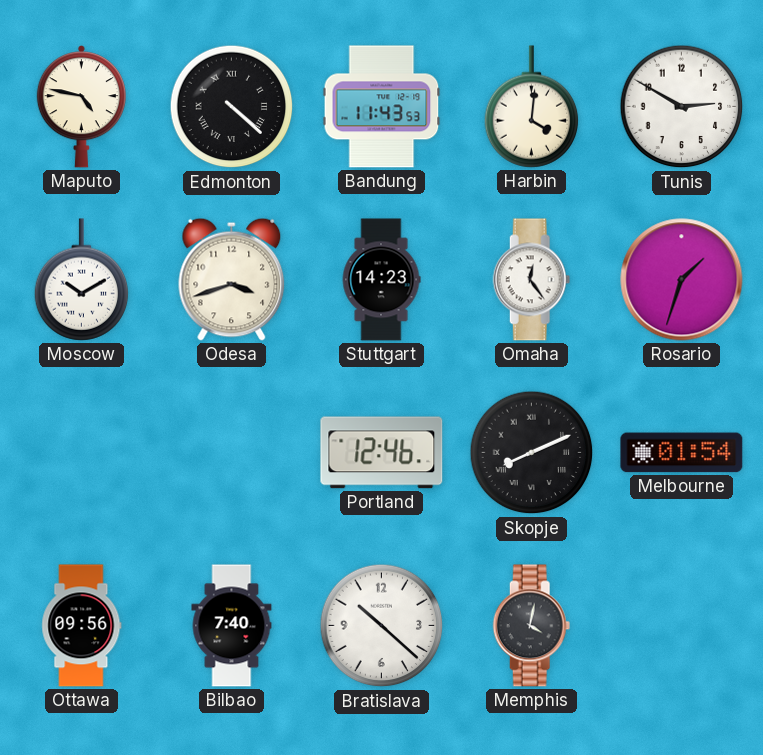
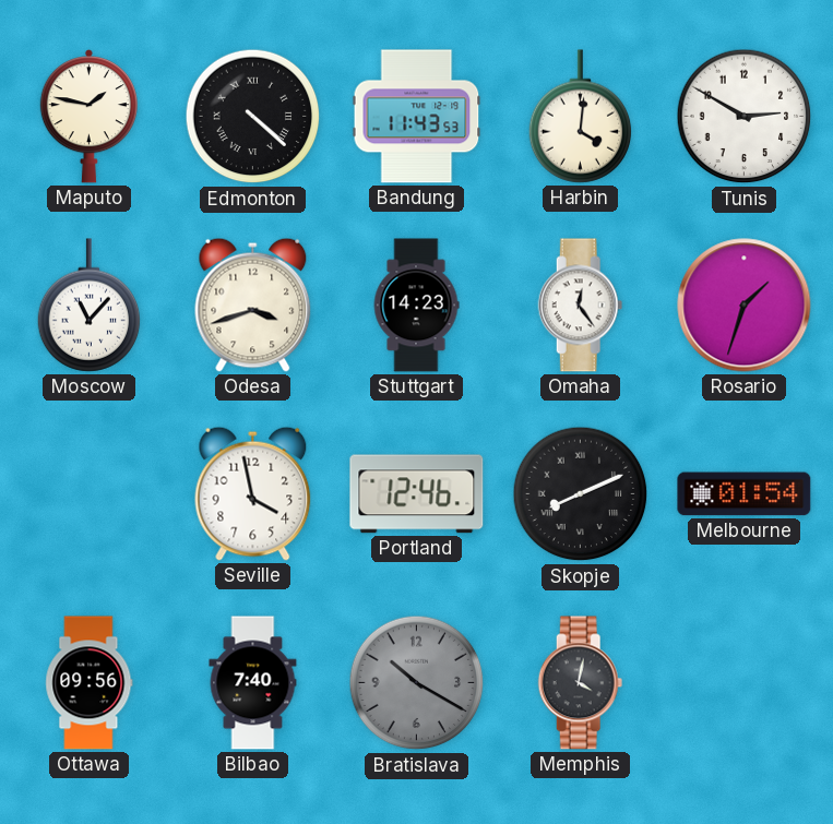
Maputo: 4:47 -> 1:47 (88, 117)
Moscow: 10:10 -> 11:07 (90, 306)
Seville: none -> 3:58 (253, 493)
Bratislava: 10:22 -> 10:20 (417, 683)
Bratislava dial: white -> grey (417, 683)
